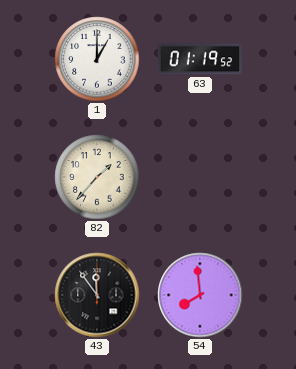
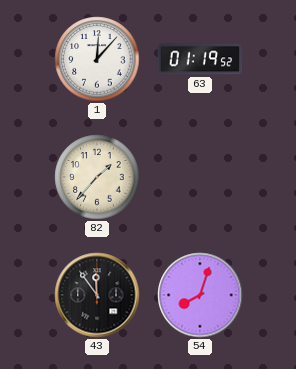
1: 1:00 -> 12:07 (97, 59)
54: 7:59 -> 8:03 (200, 295)
